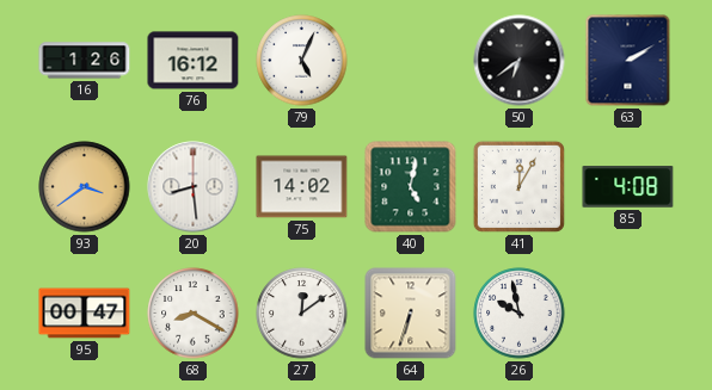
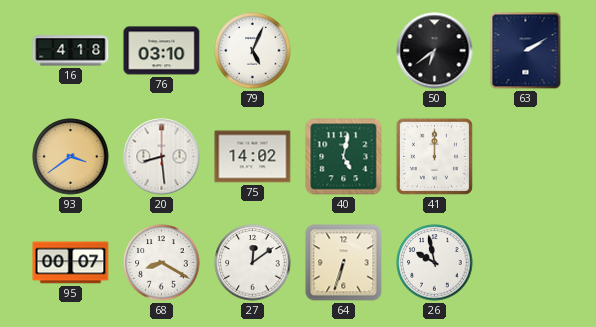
16: 1:26 -> 4:18 (71, 51)
76: 16:12 -> 03:10 (162, 51)
41: 12:05 -> 12:00 (434, 156)
85: 4:08 -> none (628, 187)
95: 00:47 -> 00:07 (71, 263)
